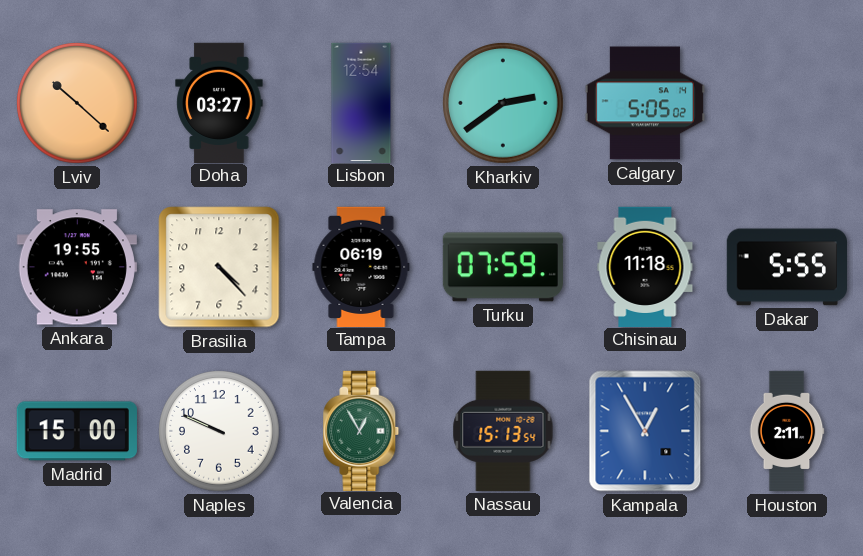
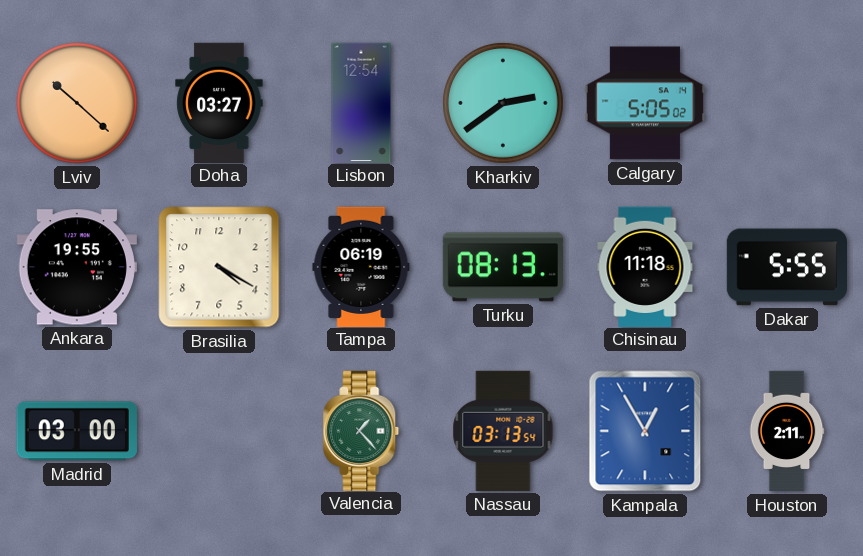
Brasilia: 4:23 -> 4:20 (219, 267)
Turku: 07:59 -> 08:13 (503, 267)
Madrid: 15:00 -> 03:00 (77, 431)
Naples: 9:49 -> none (219, 431)
Valencia: 12:55 -> 1:23 (361, 430)
Nassau: 15:13 -> 03:13 (503, 431)
